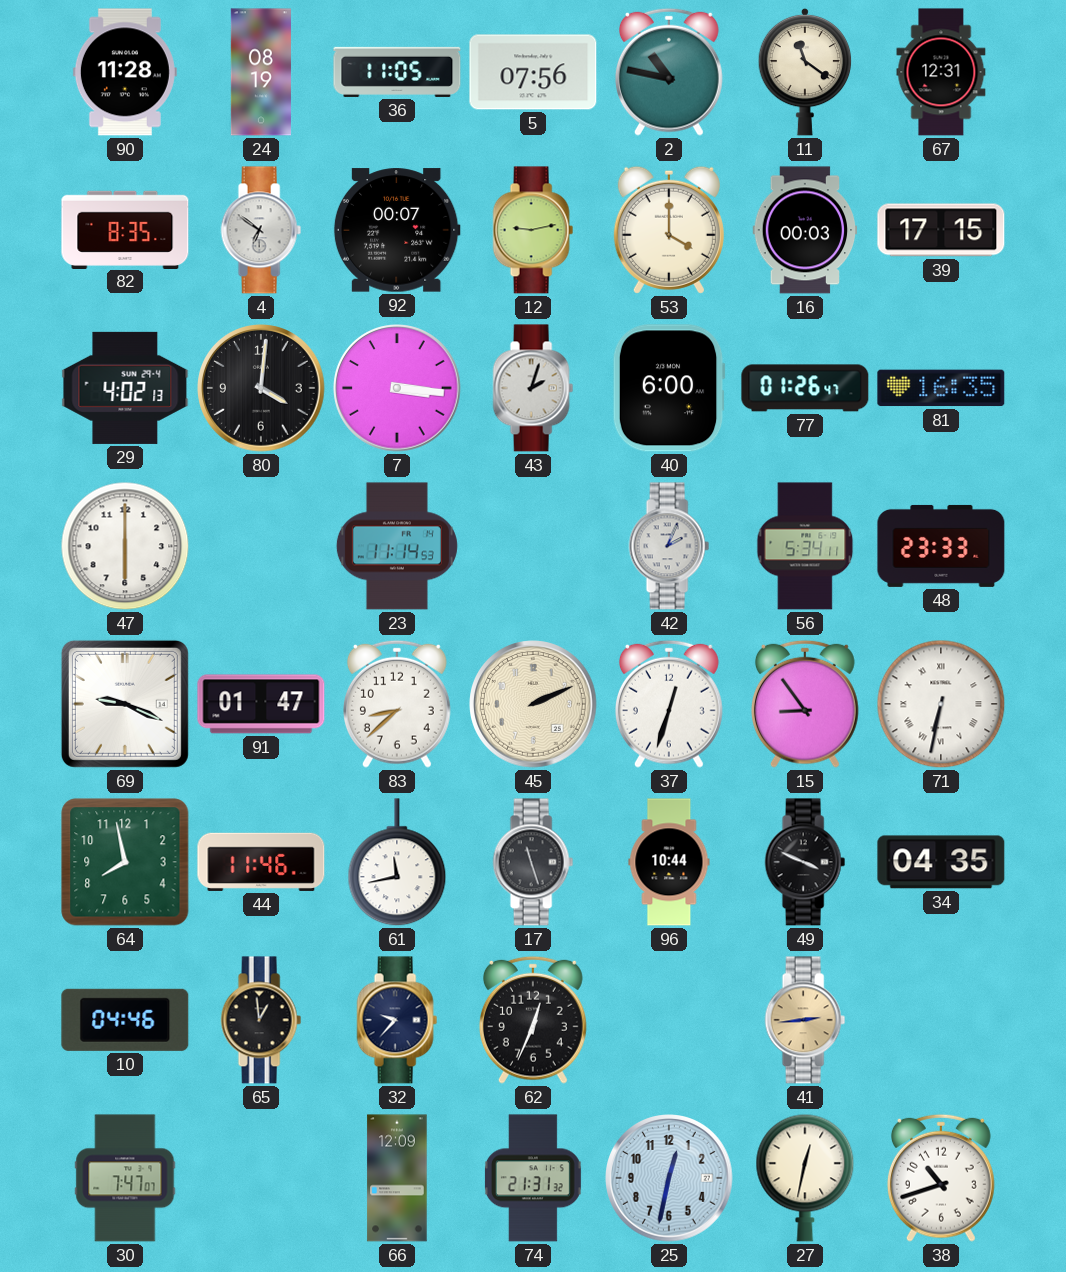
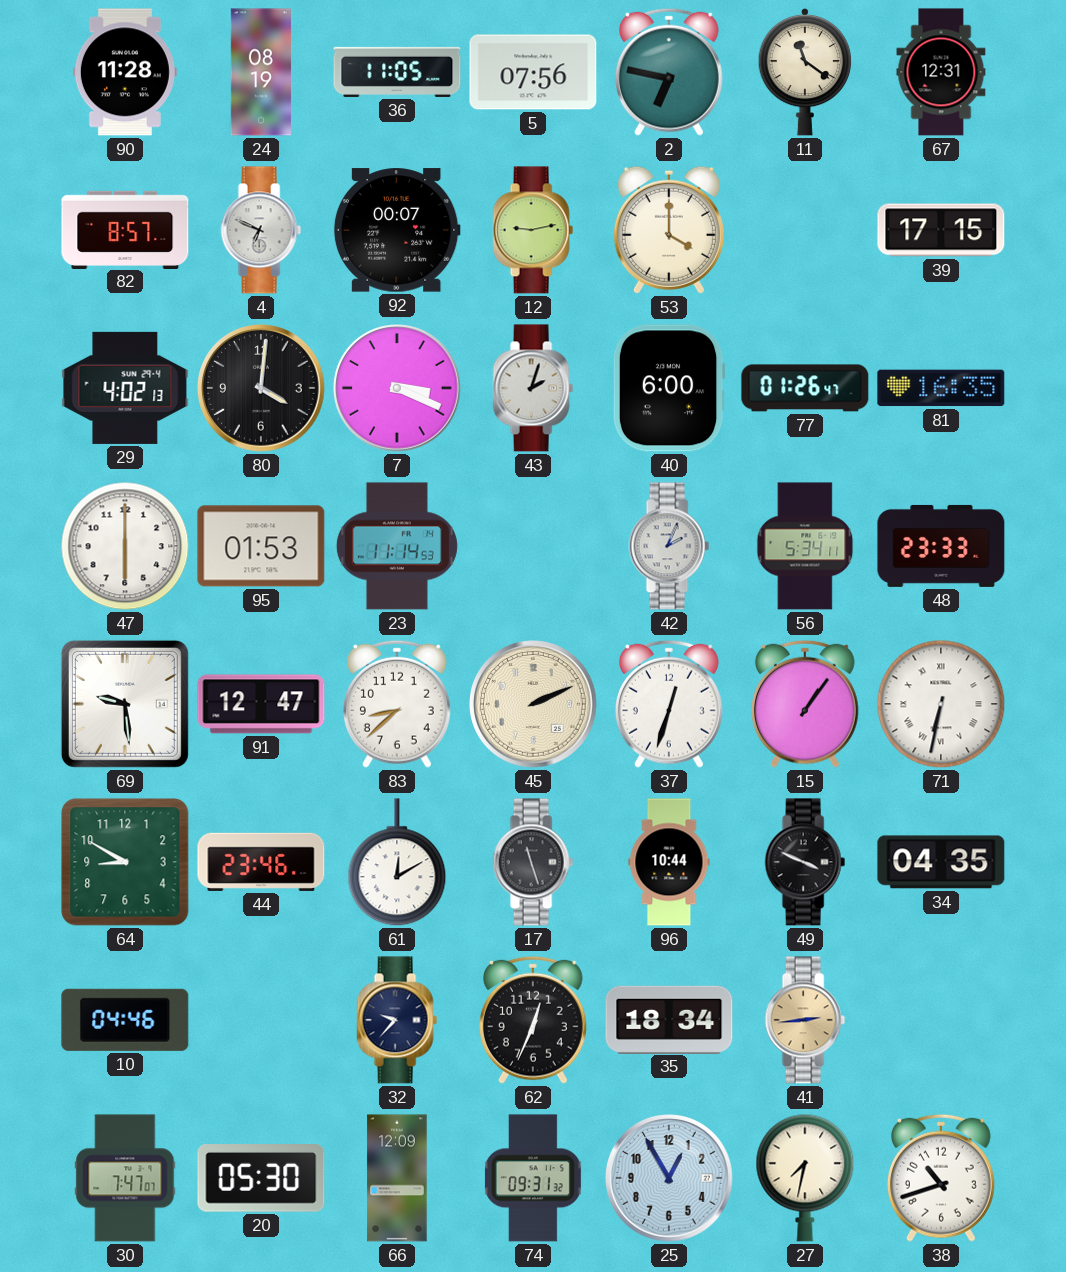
2: 10:47 -> 6:47 (669, 72)
82: 8:35 -> 8:57 (125, 229)
4: 6:51 -> 6:49 (261, 230)
16: 00:03 -> none (805, 230)
7: 3:16 -> 3:19 (397, 388)
95: none -> 01:53 (261, 546)
69: 9:19 -> 9:29 (125, 704)
91: 01:47 -> 12:47 (261, 704)
15: 8:54 -> 1:06 (805, 704)
64: 7:58 -> 8:50 (125, 862)
44: 11:46 -> 23:46 (261, 862)
61: 11:43 -> 12:10 (397, 863)
65: 12:59 -> none (261, 1020)
35: none -> 18:34 (669, 1019)
20: none -> 05:30 (261, 1179)
74: 21:31 -> 09:31 (533, 1178)
25: 12:32 -> 12:55 (669, 1178)
27: 12:32 -> 7:32 (805, 1178)
